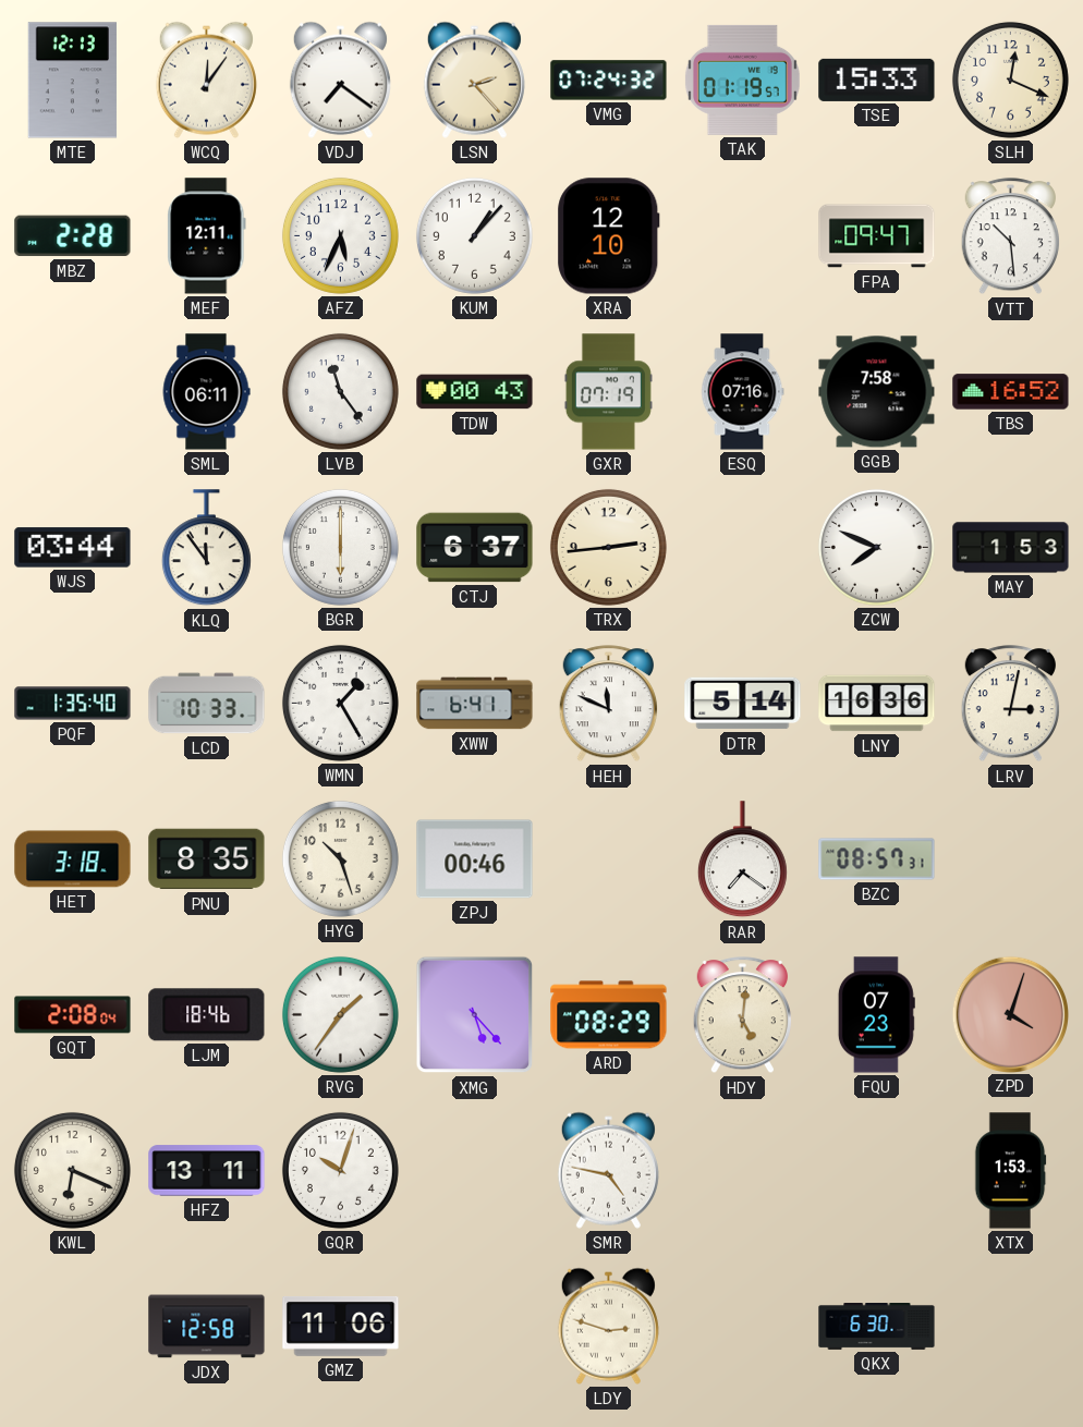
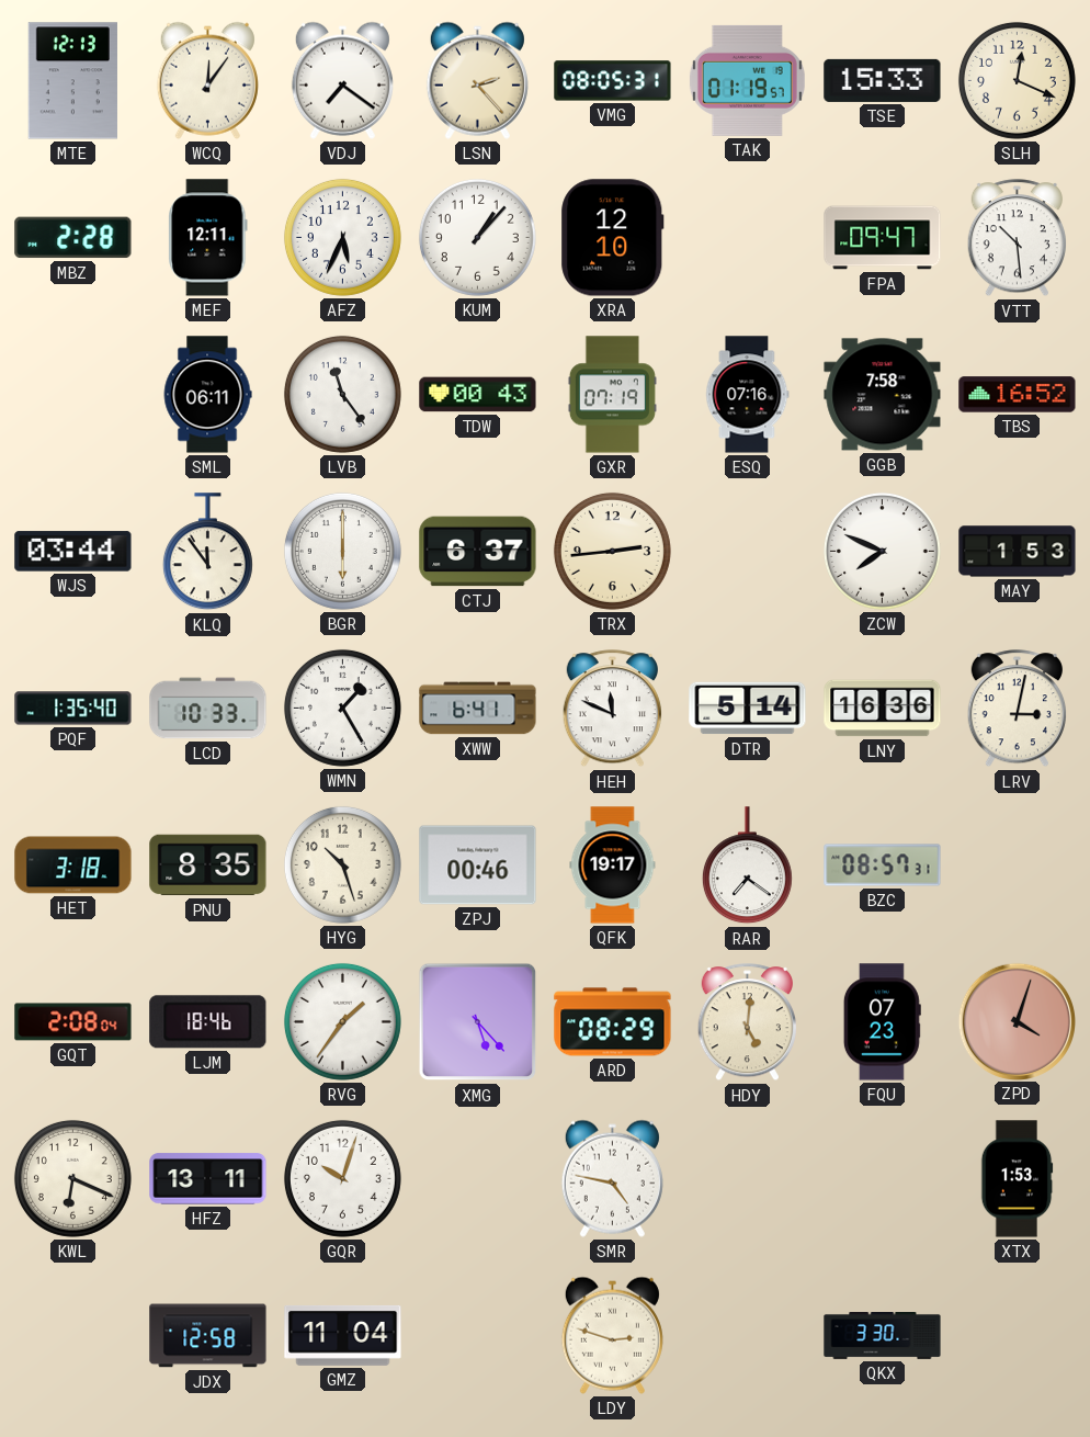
VMG: 07:24 -> 08:05 (613, 81)
QFK: none -> 19:17 (613, 865)
GMZ: 11:06 -> 11:04 (343, 1335)
QKX: 6:30 -> 3:30 (883, 1336)
